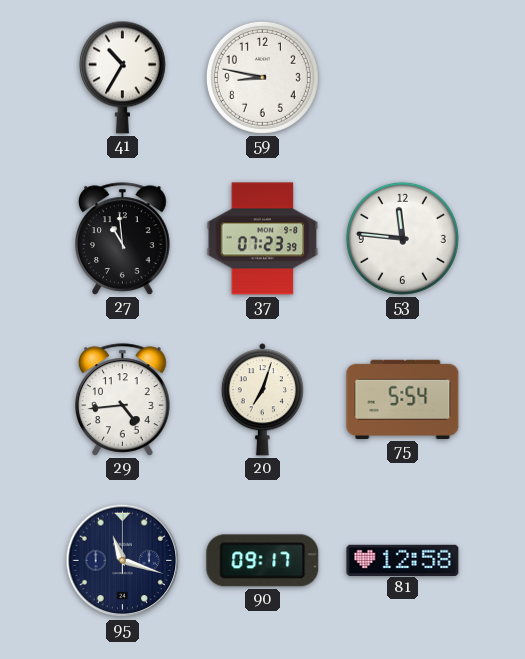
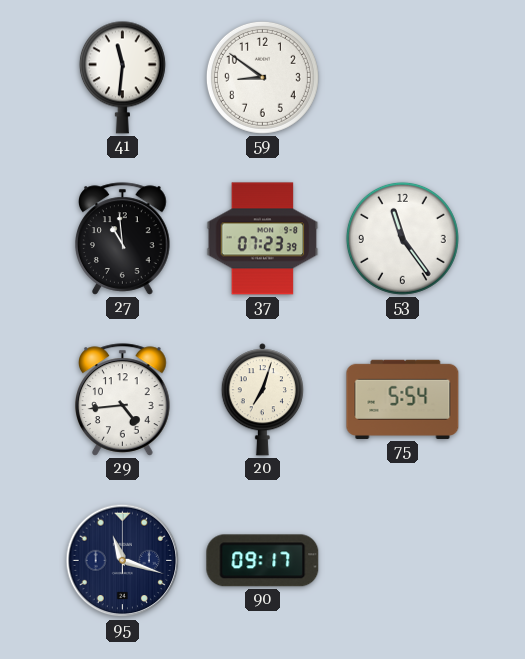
41: 10:35 -> 11:31 (122, 77)
59: 8:47 -> 8:51 (262, 77)
53: 11:46 -> 11:24 (402, 238)
81: 12:58 -> none (403, 560)
